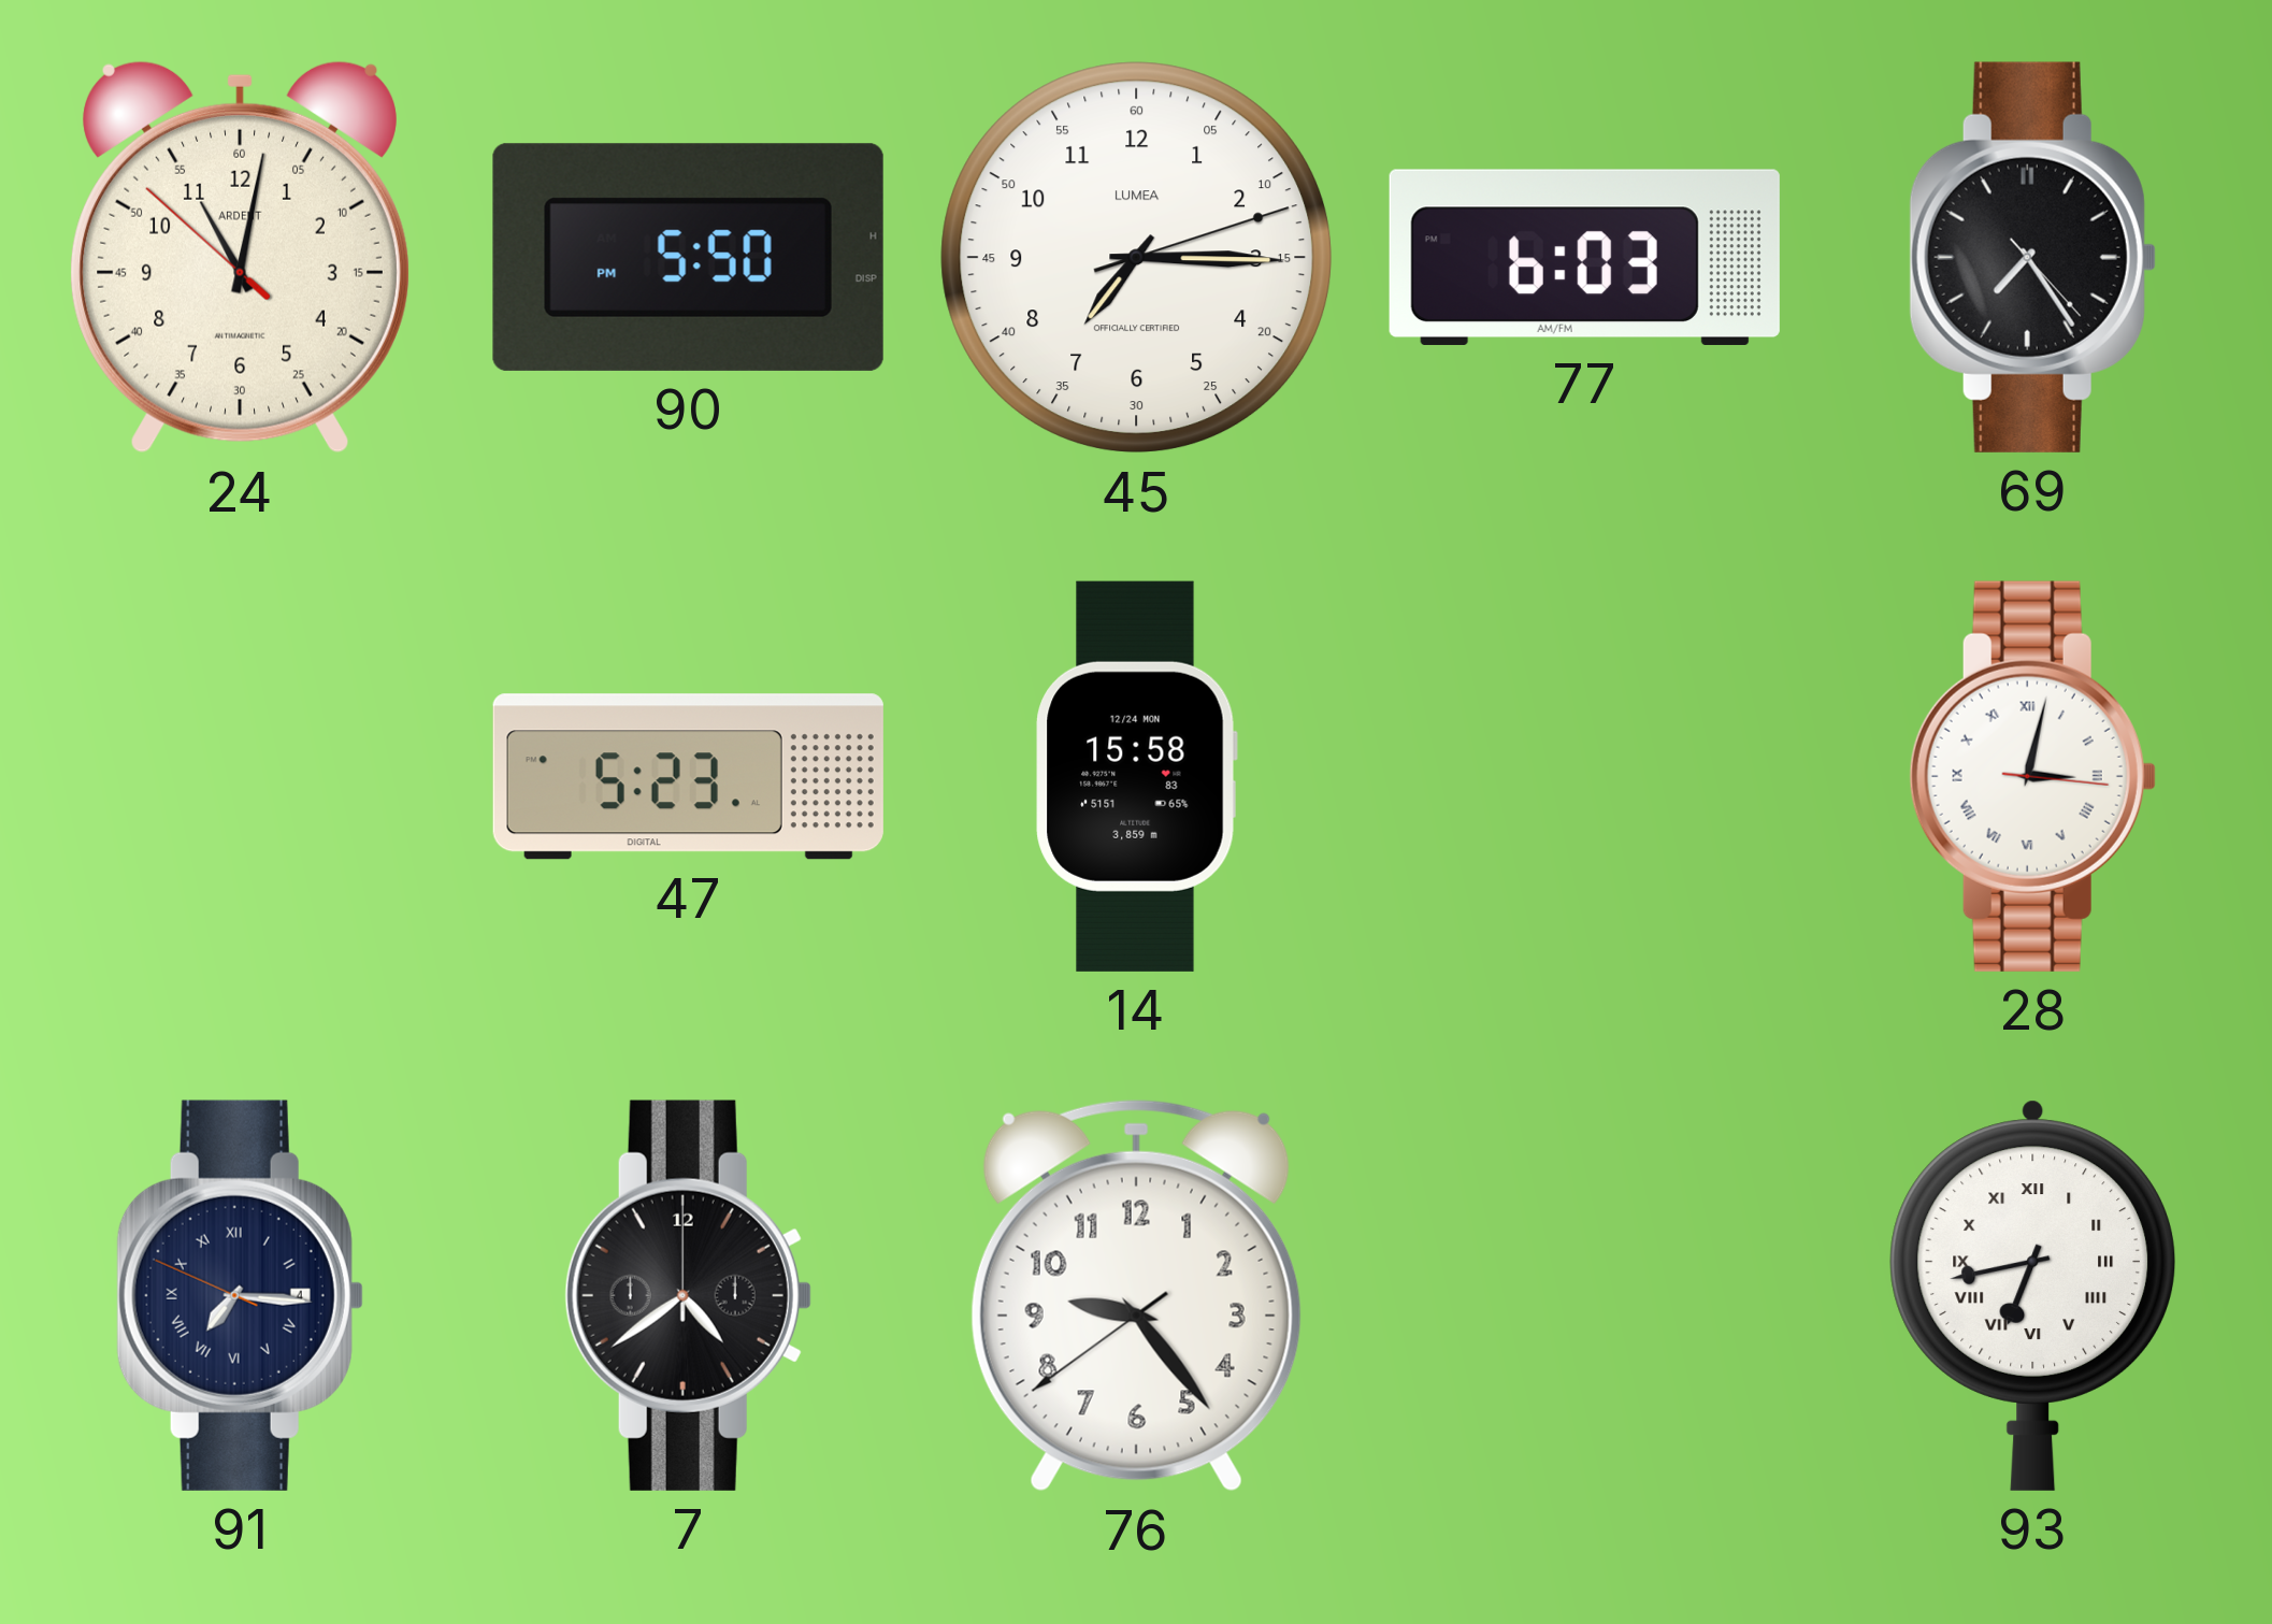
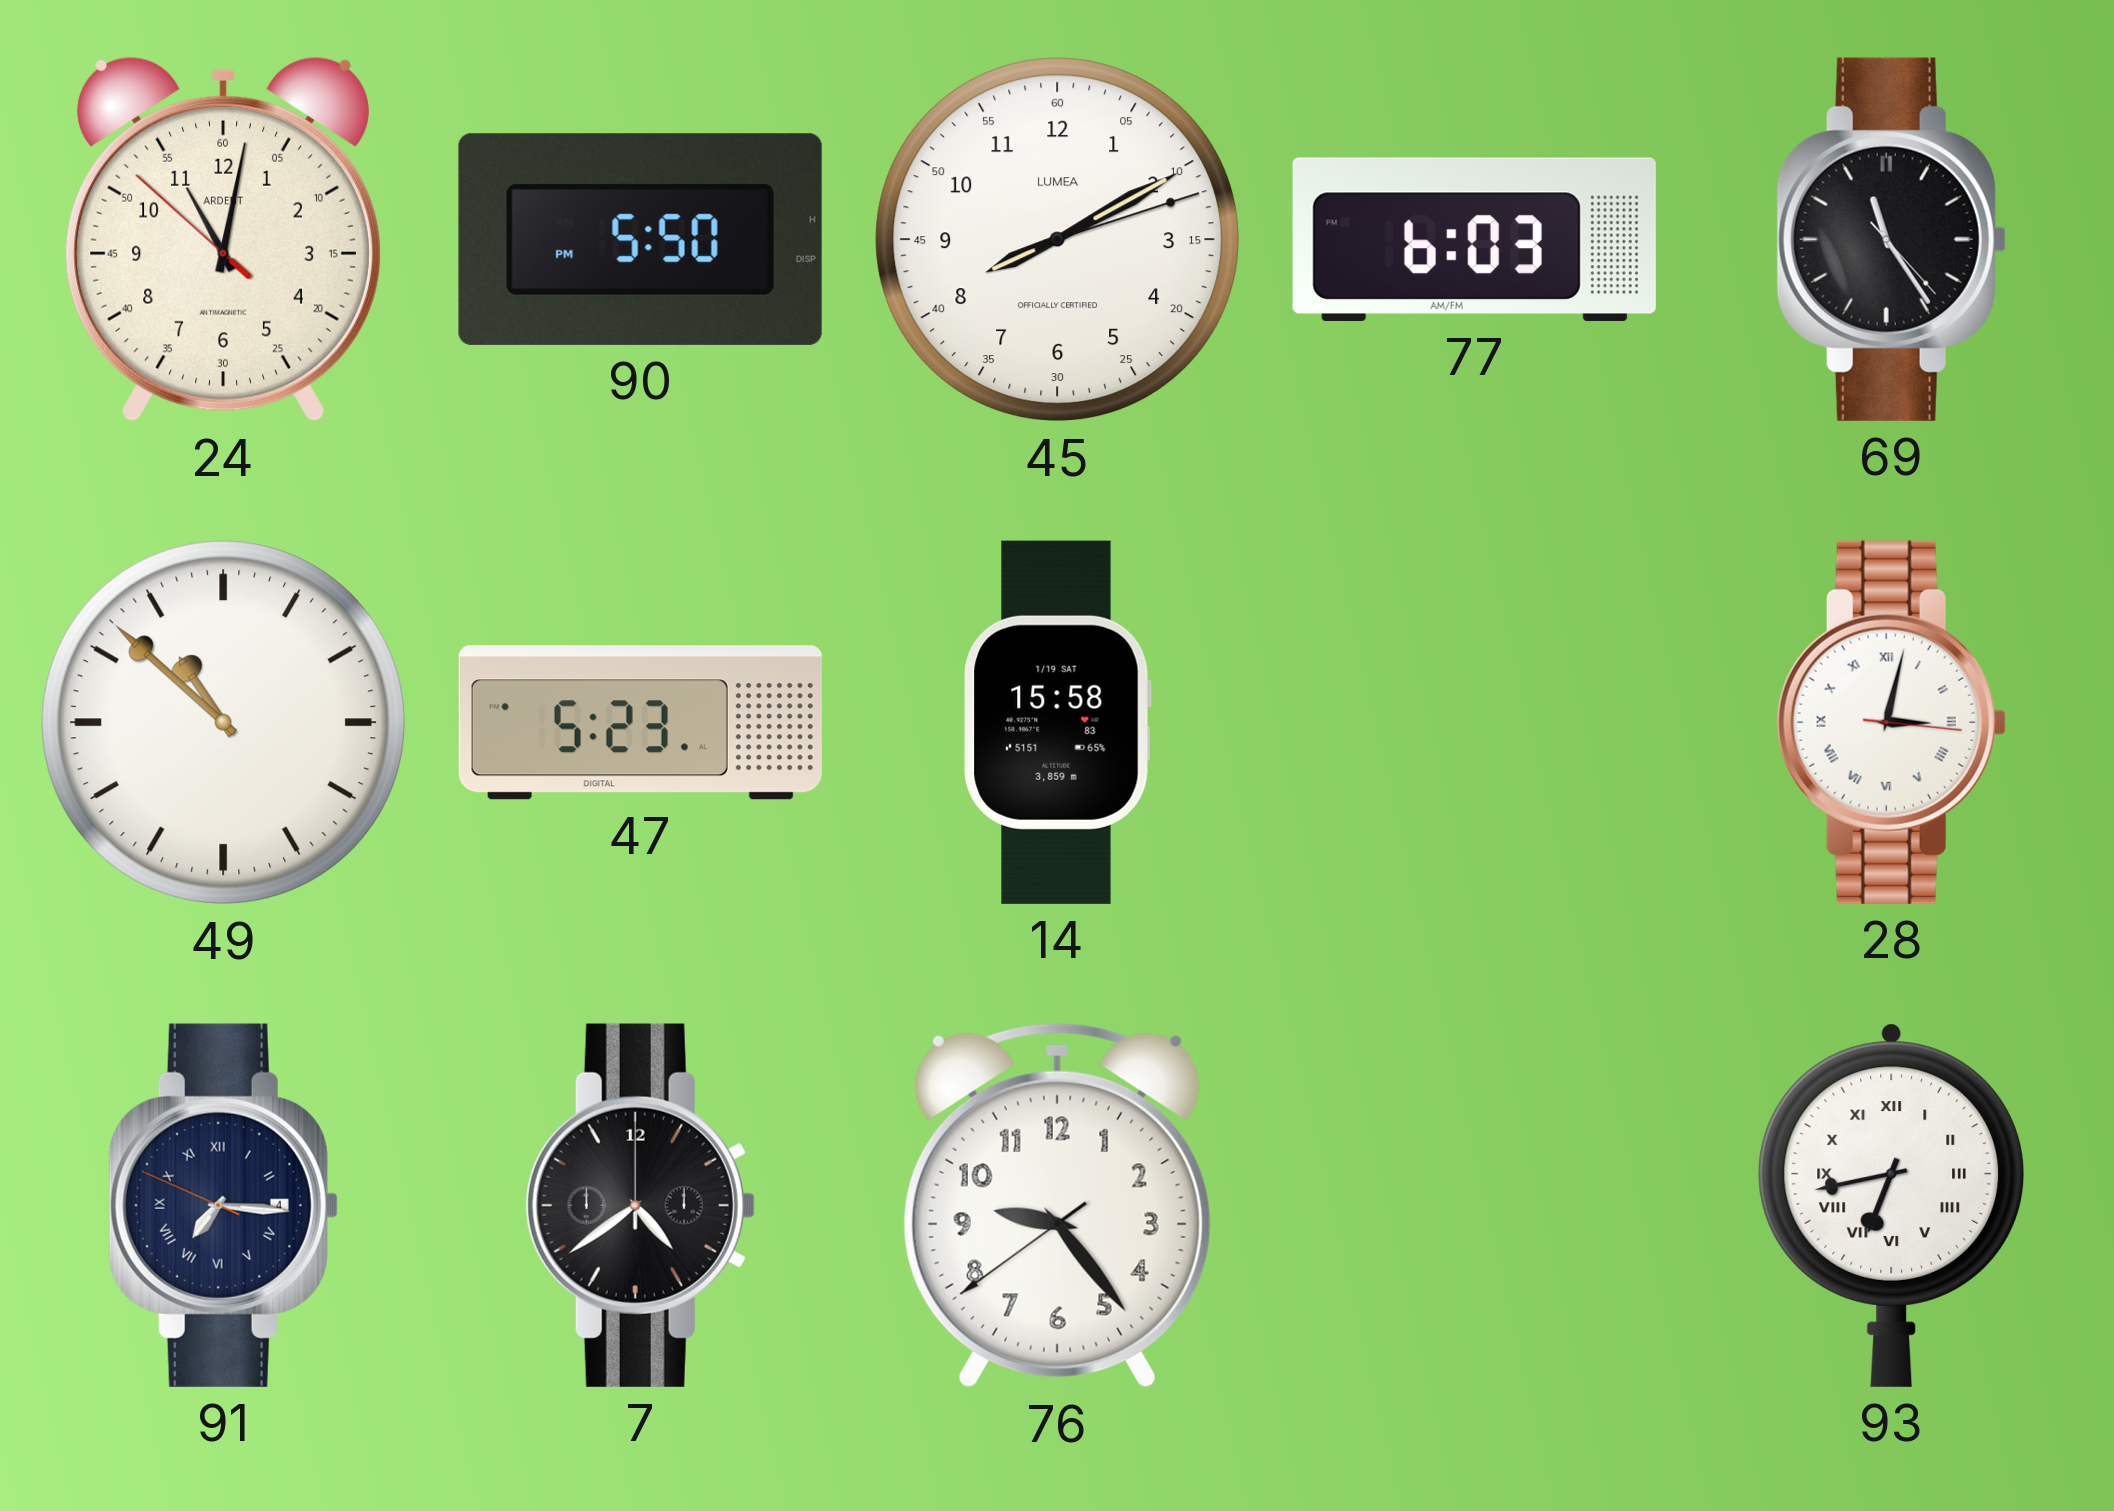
45: 7:15 -> 8:10 (1058, 240)
69: 7:24 -> 11:24 (1891, 239)
49: none -> 10:52 (224, 723)
14 date: 12/24 MON -> 1/19 SAT (1057, 722)
